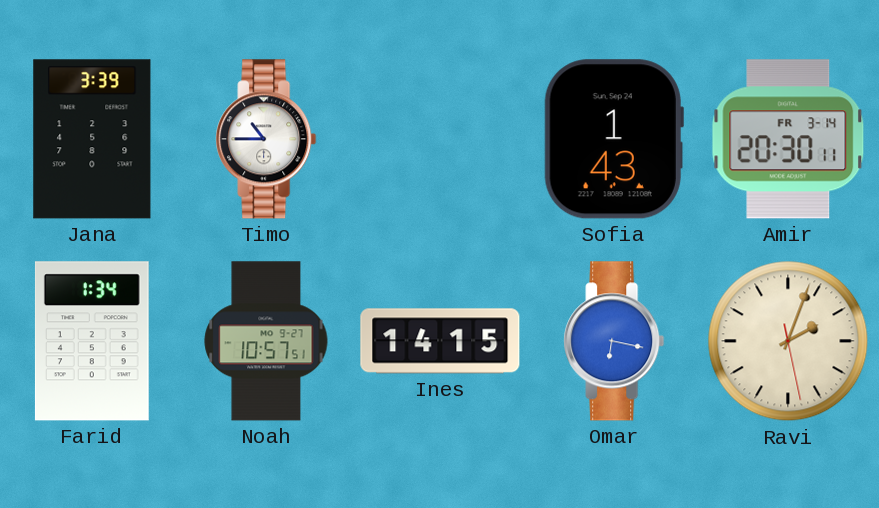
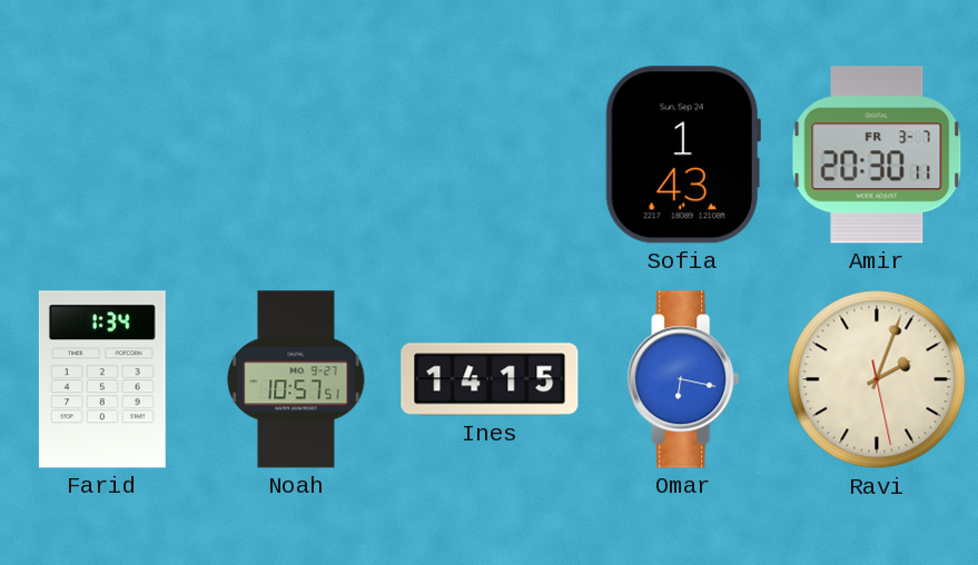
Jana: 3:39 -> none (92, 139)
Timo: 10:45 -> none (266, 139)
Amir date: FR 3-14 -> FR 3-7 (877, 155)
